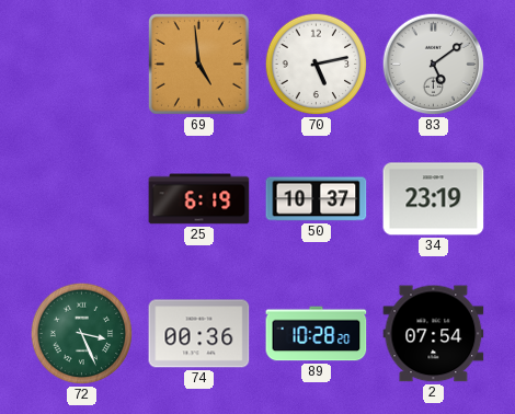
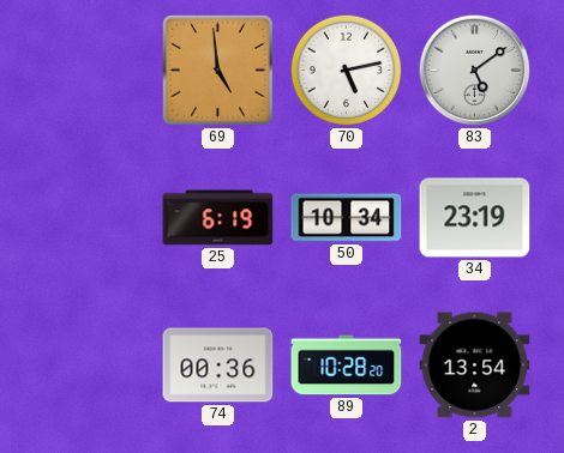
50: 10:37 -> 10:34 (347, 218)
72: 3:26 -> none (82, 334)
2: 07:54 -> 13:54 (475, 366)
